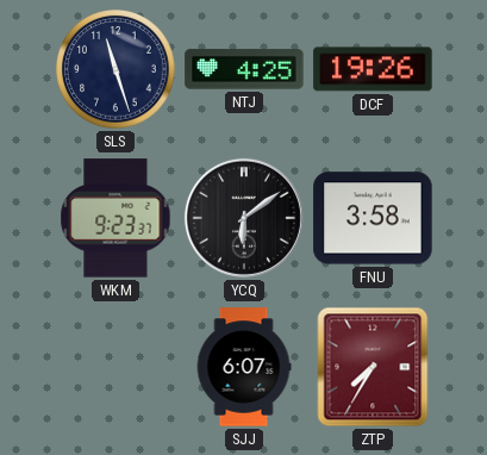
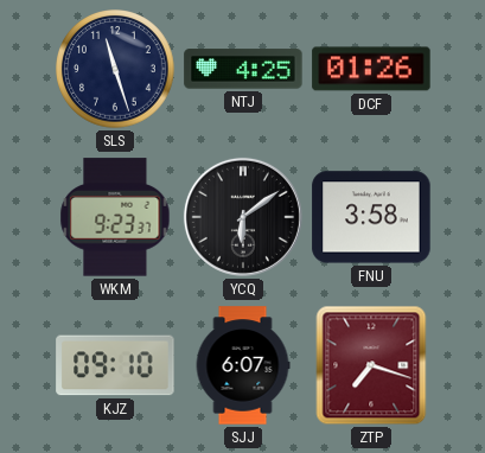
DCF: 19:26 -> 01:26 (371, 69)
KJZ: none -> 09:10 (115, 365)
ZTP: 7:35 -> 7:18 (371, 365)
